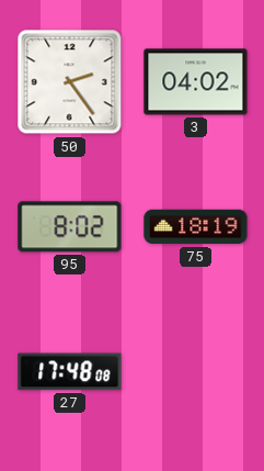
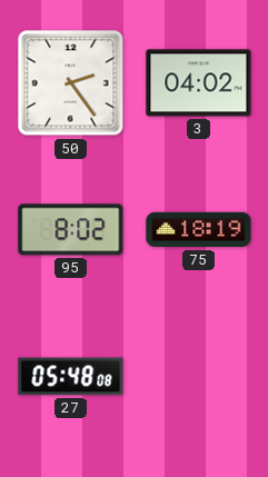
27: 17:48 -> 05:48 (71, 377)
